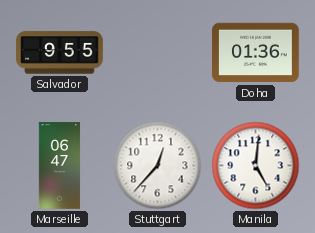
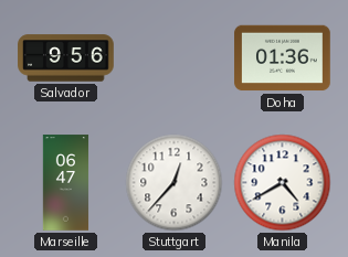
Salvador: 9:55 -> 9:56 (66, 58)
Manila: 5:01 -> 4:40 (283, 183)
